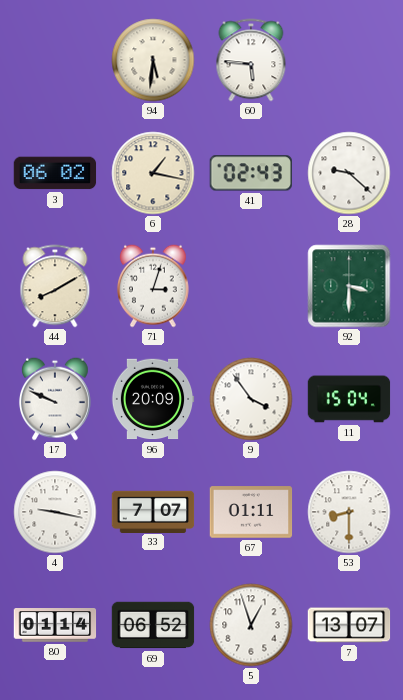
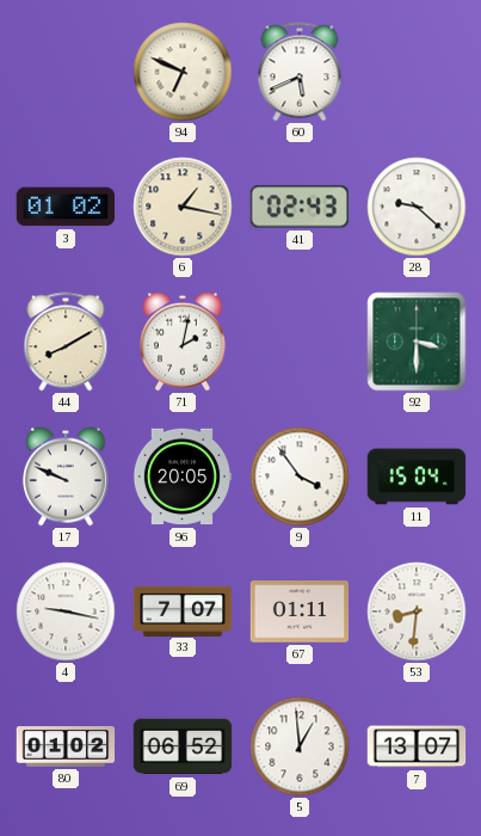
94: 5:31 -> 6:49 (183, 72)
60: 5:46 -> 5:41 (300, 72)
3: 06:02 -> 01:02 (66, 207)
71: 3:03 -> 2:02 (183, 342)
96: 20:09 -> 20:05 (183, 477)
53: 8:30 -> 8:31 (417, 611)
80: 01:14 -> 01:02 (66, 746)
5: 12:57 -> 12:59 (300, 746)
